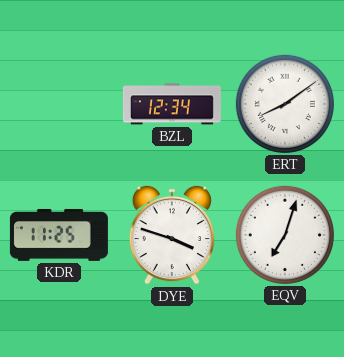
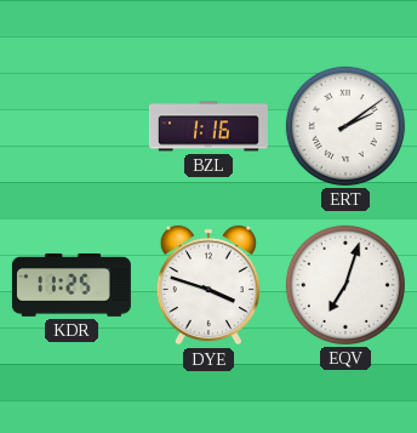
BZL: 12:34 -> 1:16 (208, 126)
ERT: 8:09 -> 2:09 (345, 126)
